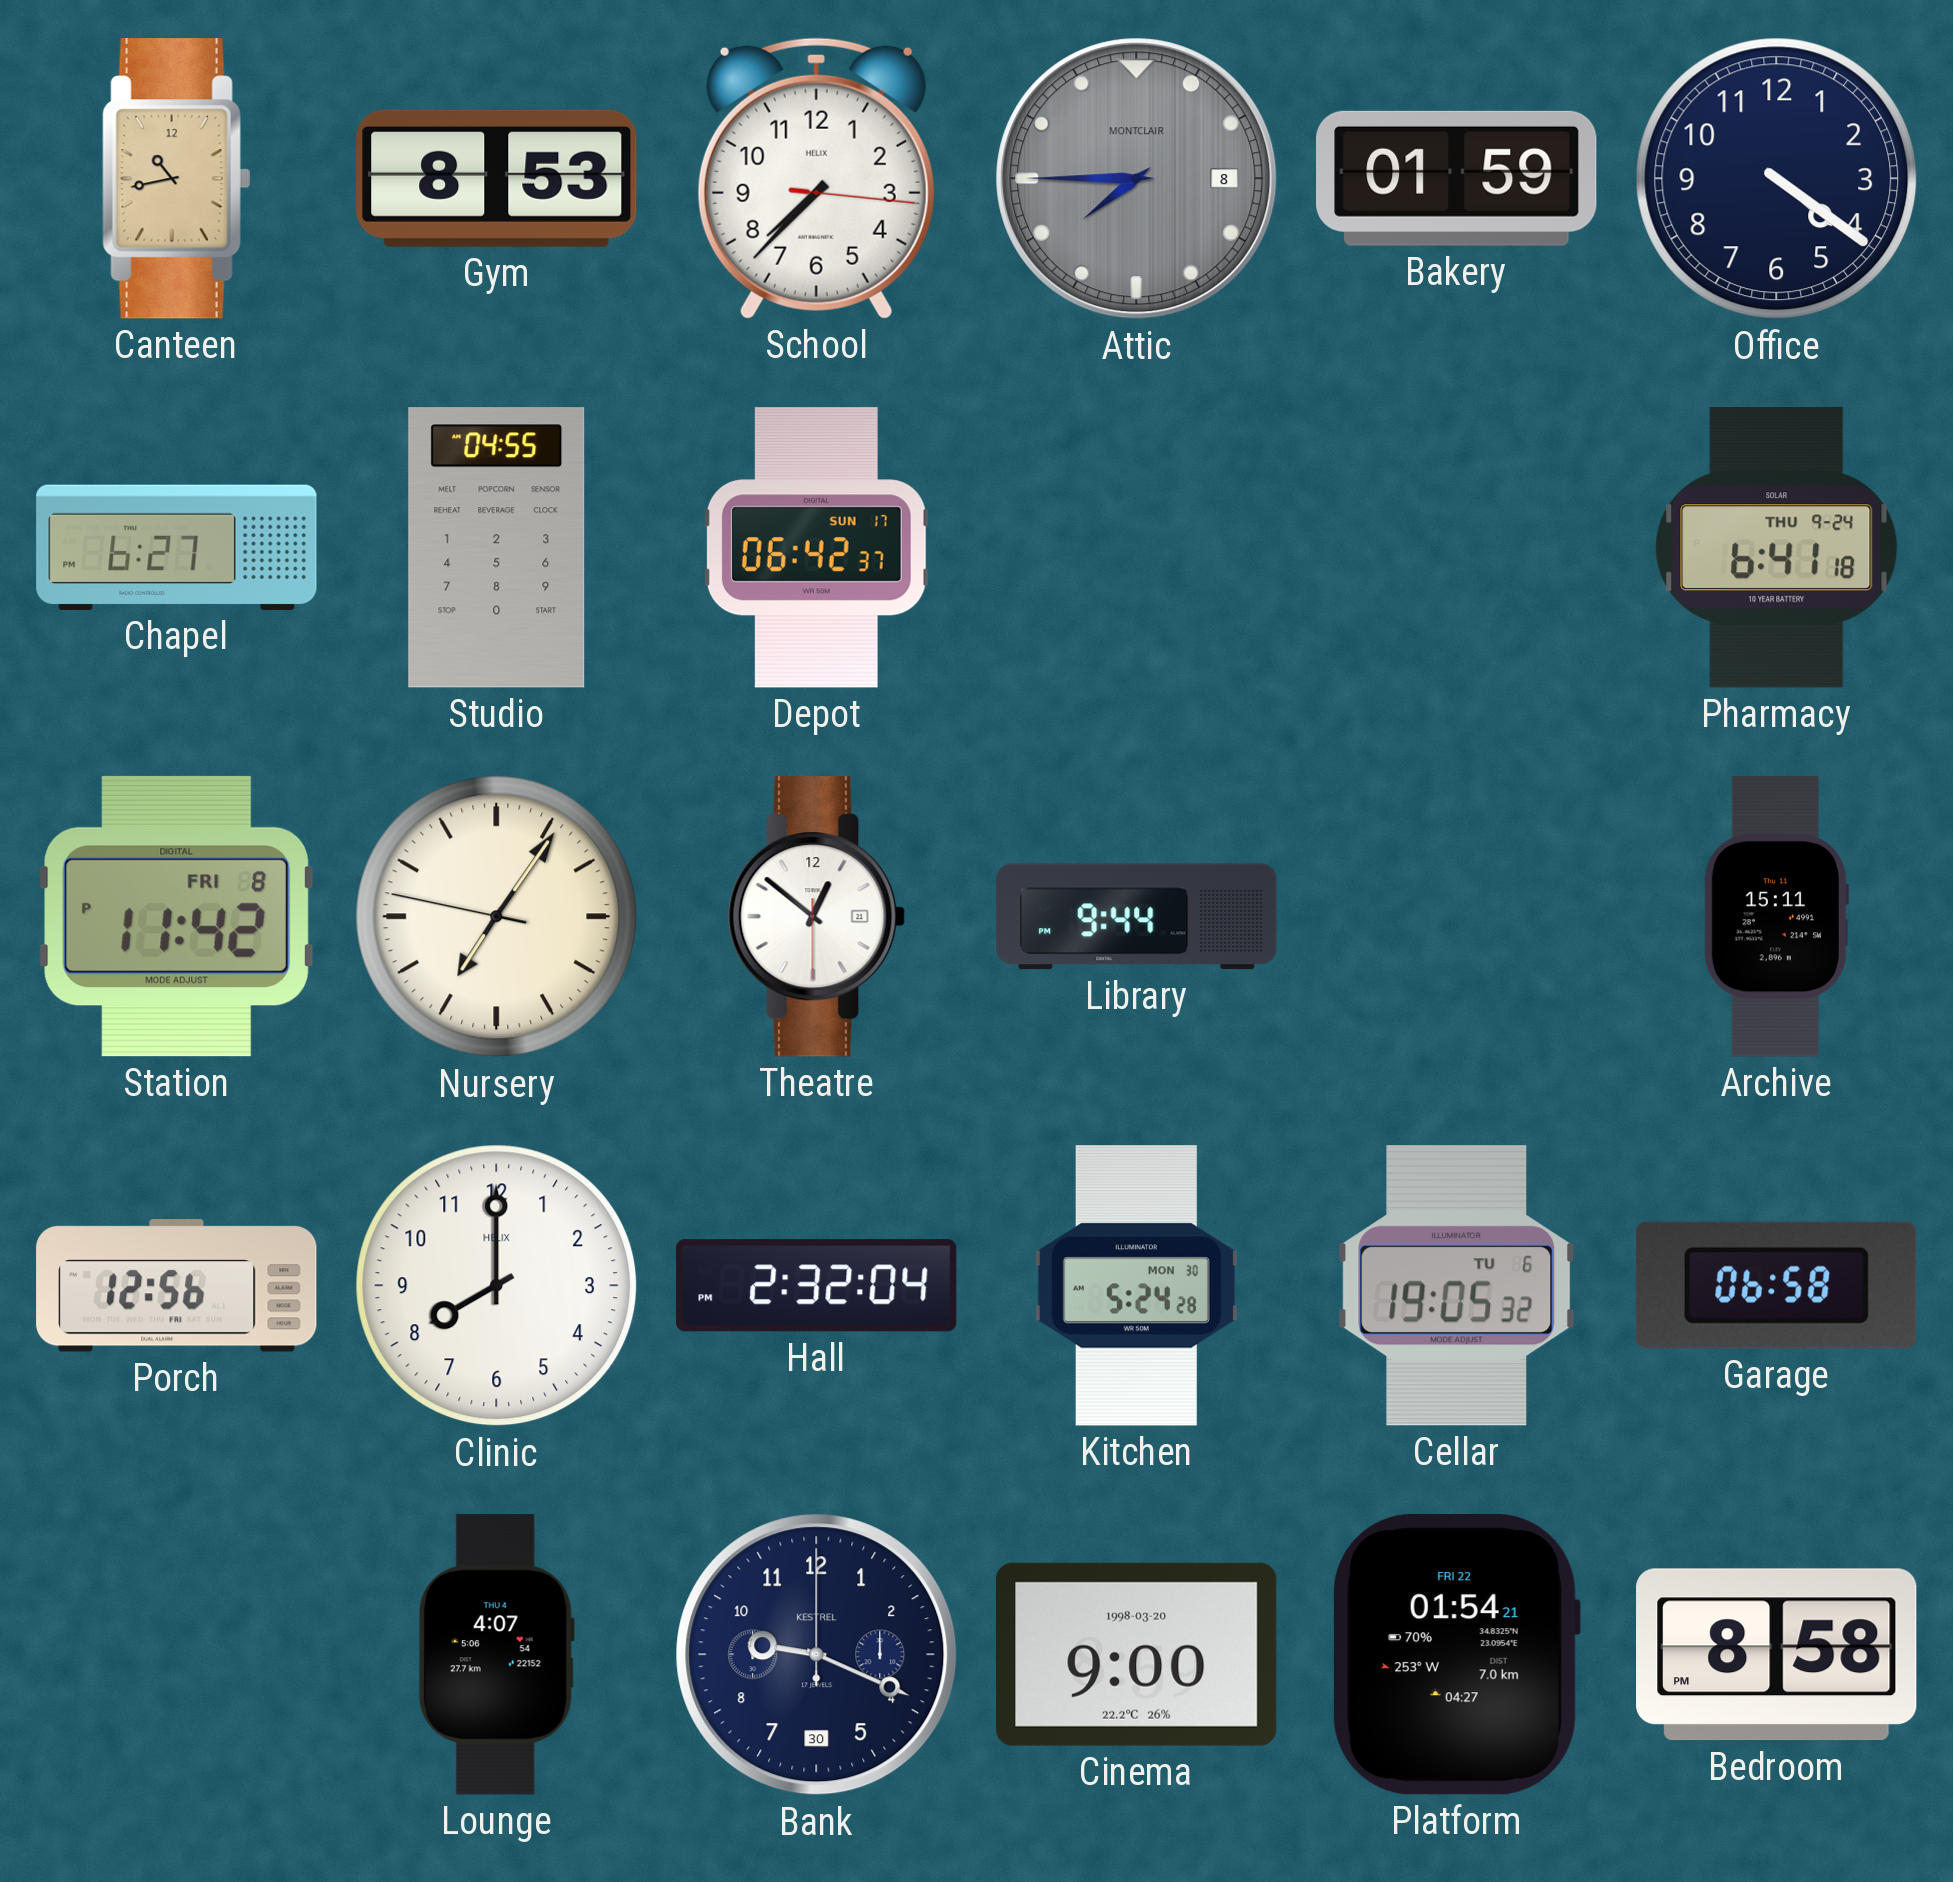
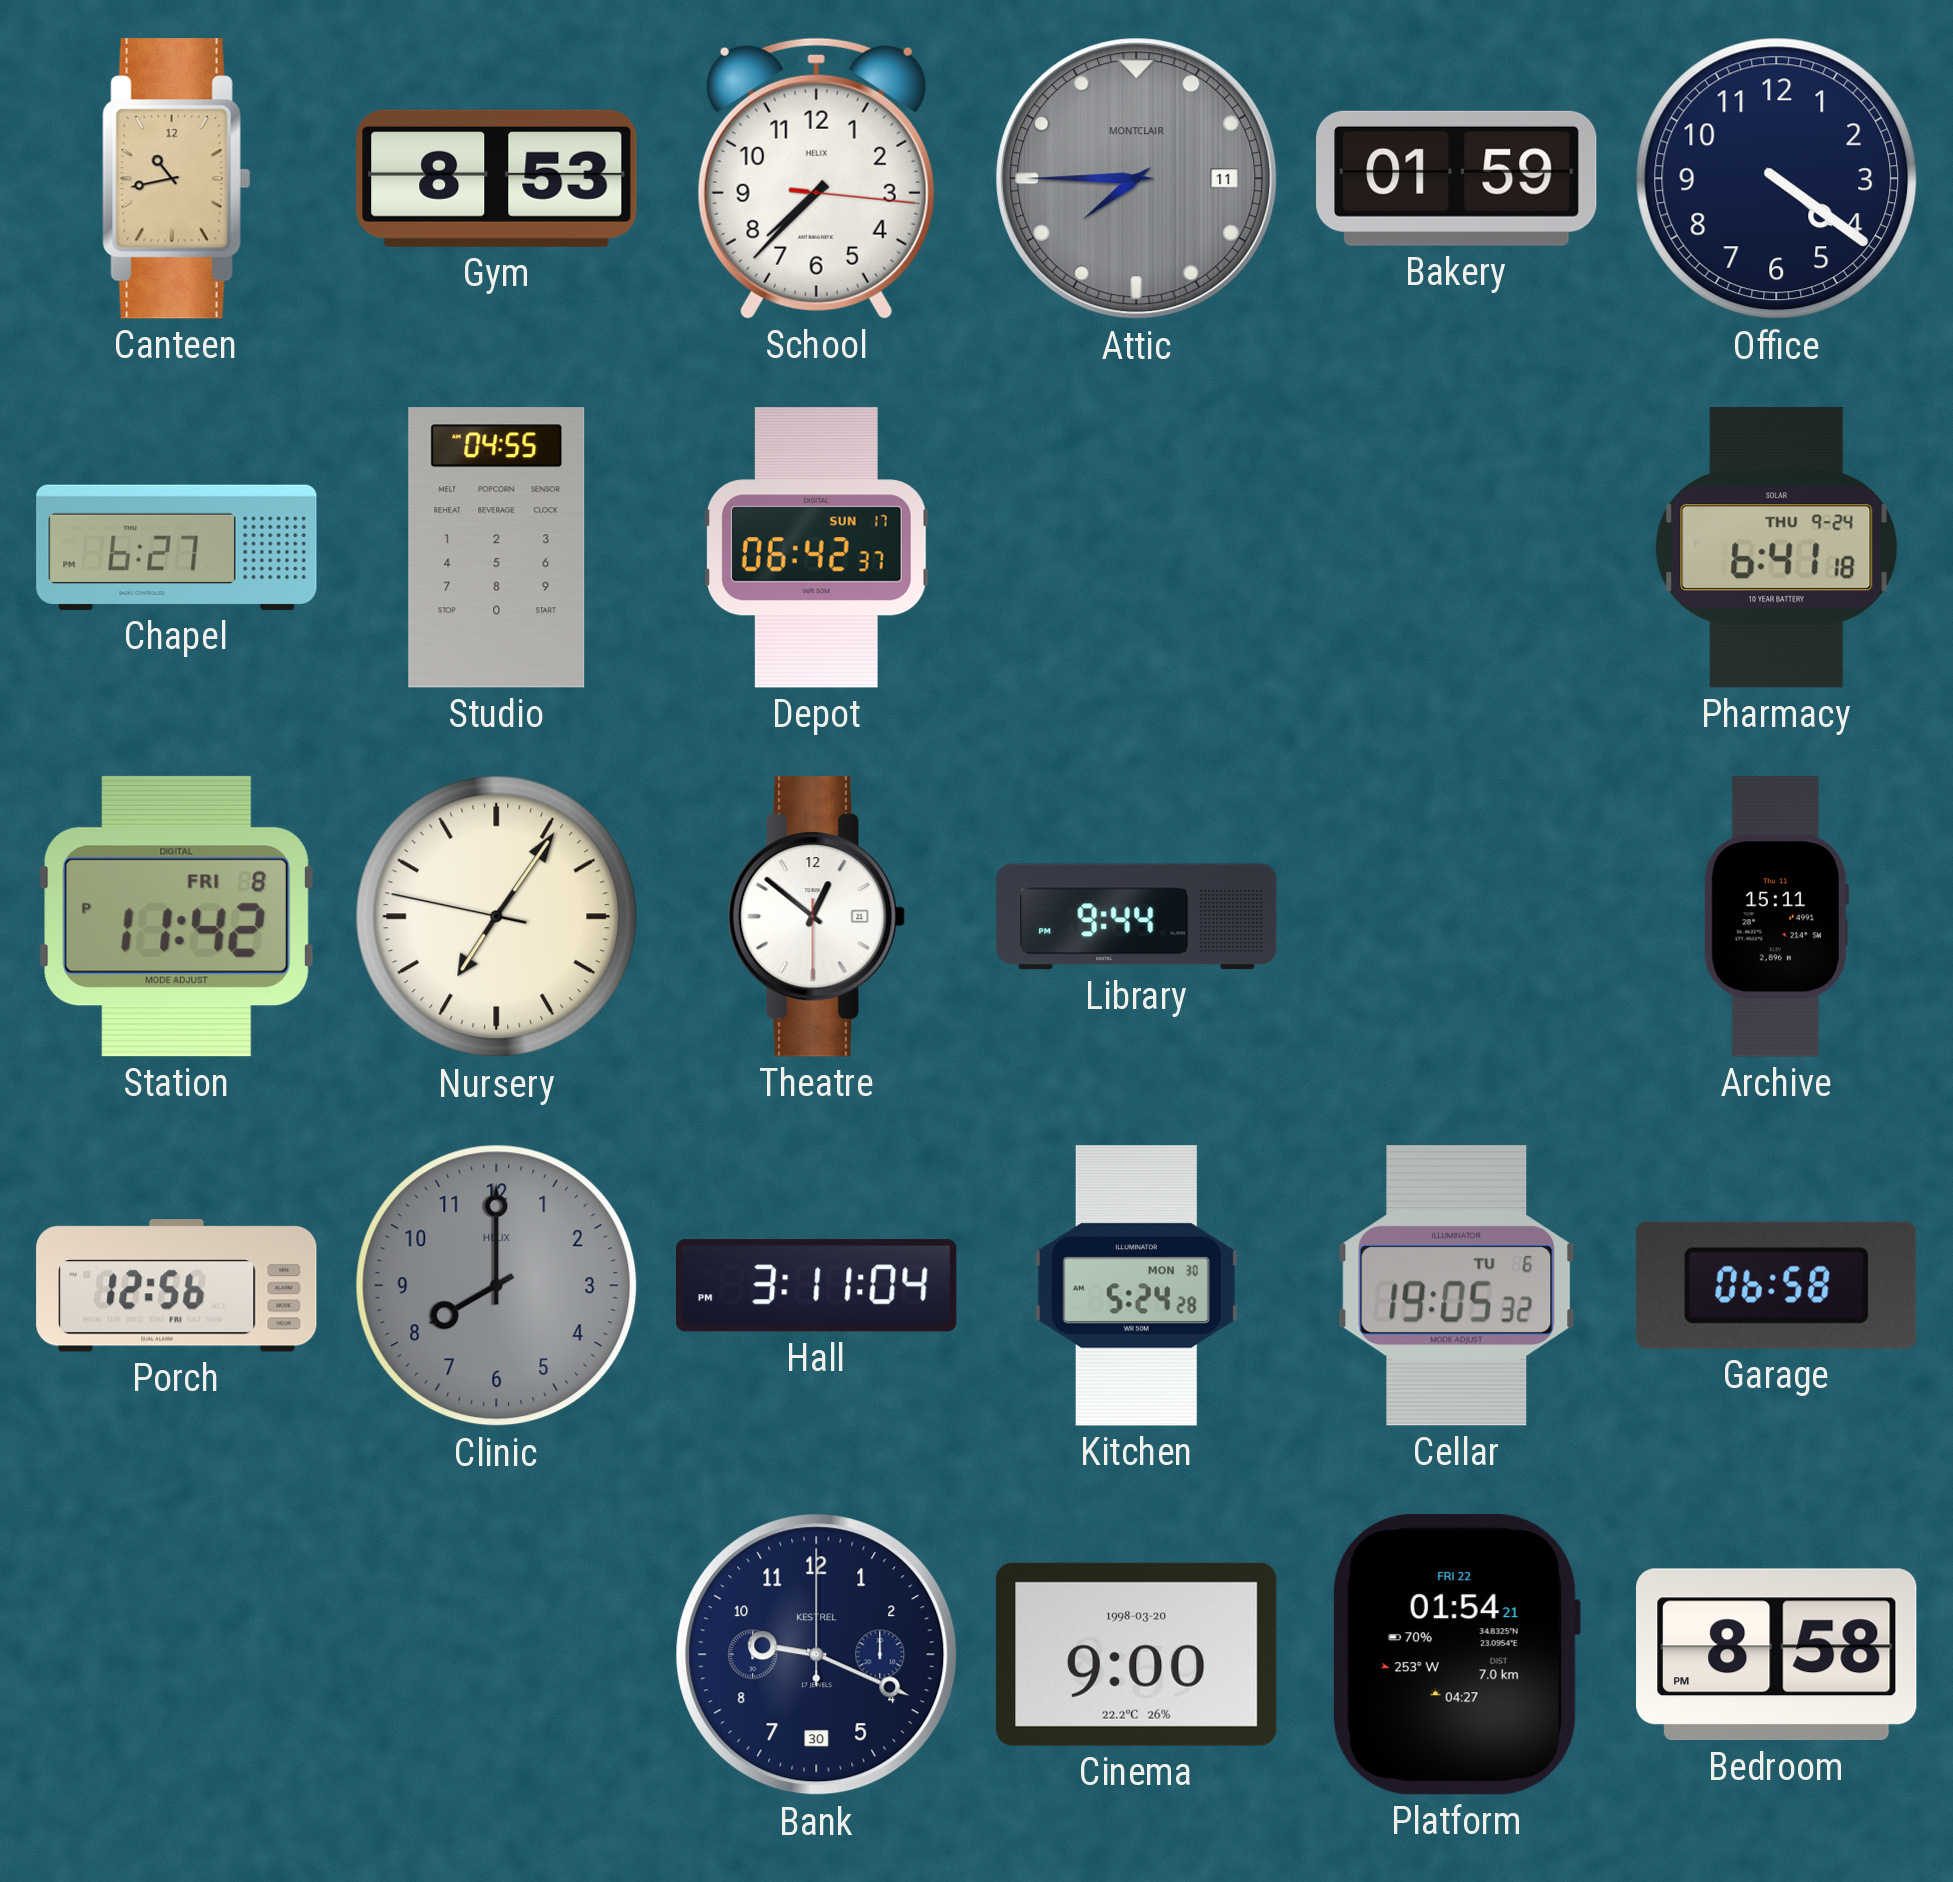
Attic date: 8 -> 11 (1137, 179)
Clinic dial: white -> grey (497, 1286)
Hall: 2:32 -> 3:11 (817, 1286)
Lounge: 4:07 -> none (496, 1655)
